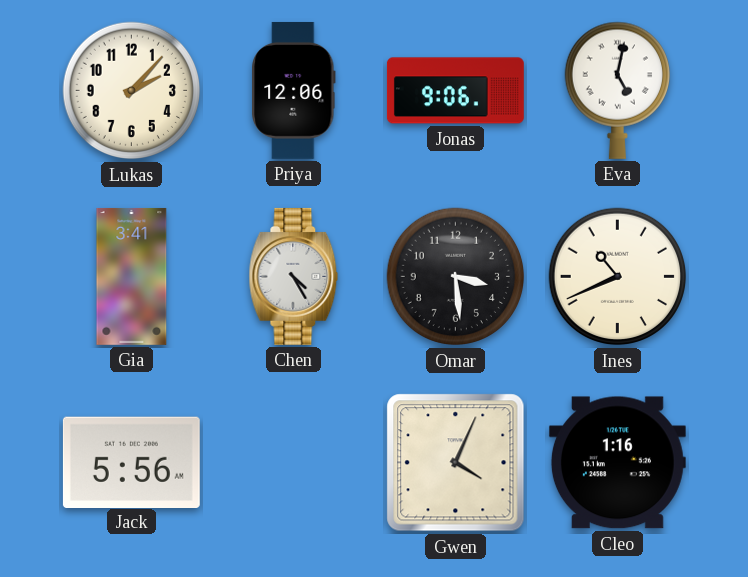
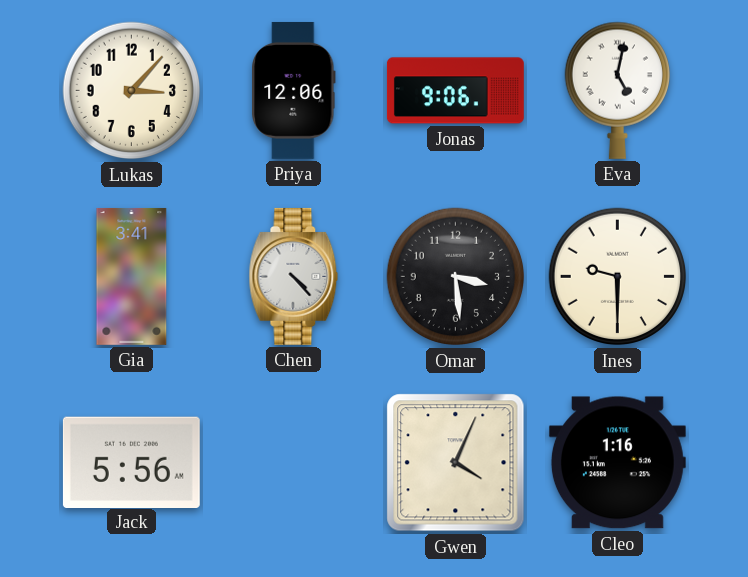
Lukas: 2:07 -> 3:07 (132, 91)
Chen: 4:25 -> 4:23 (294, 276)
Ines: 10:41 -> 9:30 (618, 277)
